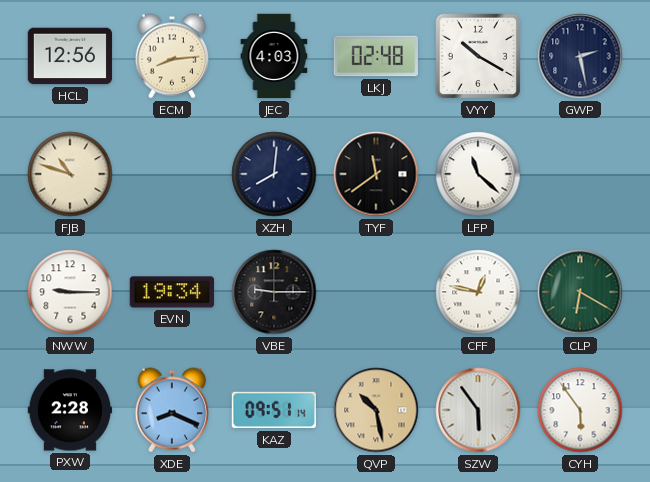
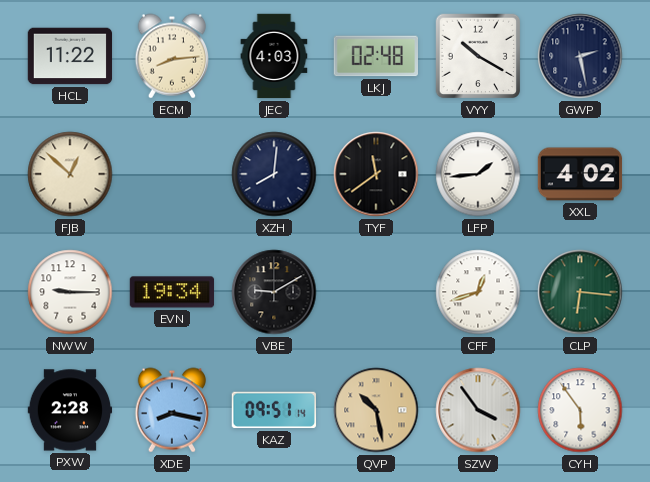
HCL: 12:56 -> 11:22 (70, 56)
FJB: 10:48 -> 12:52 (70, 174)
LFP: 11:22 -> 1:44 (478, 174)
XXL: none -> 4:02 (580, 174)
VBE: 9:15 -> 9:10 (274, 292)
CFF: 12:47 -> 12:42 (478, 292)
CLP: 6:20 -> 6:16 (580, 292)
XDE: 8:19 -> 8:17 (171, 410)
SZW: 5:54 -> 3:54 (478, 410)
